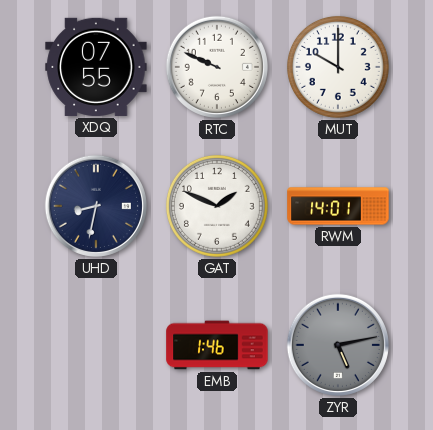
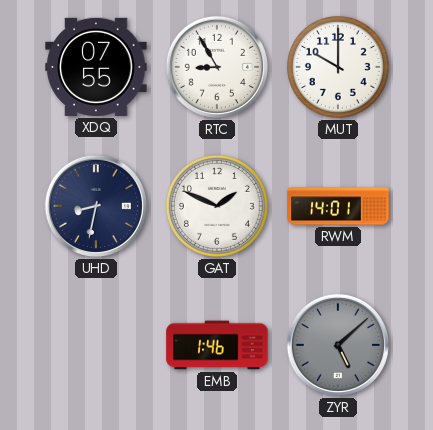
RTC: 9:49 -> 8:55 (217, 67)
ZYR: 5:13 -> 5:08 (338, 345)
